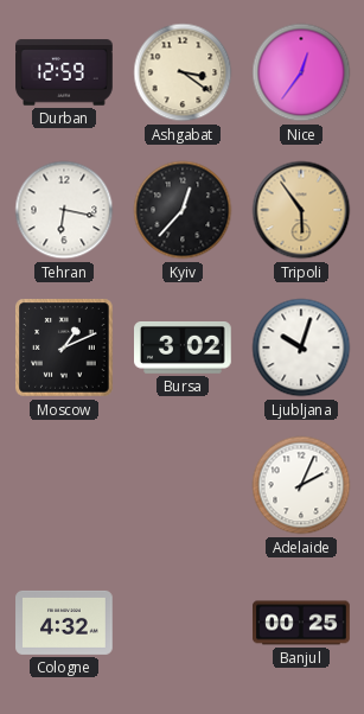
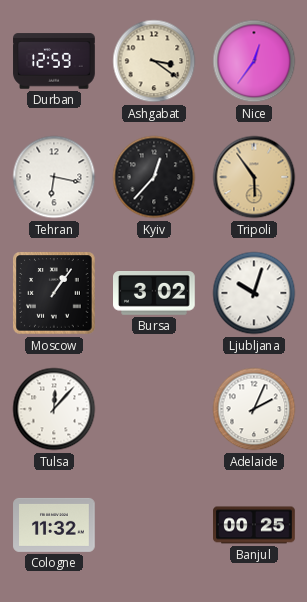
Moscow: 1:11 -> 1:06 (54, 293)
Tulsa: none -> 12:07 (54, 409)
Cologne: 4:32 -> 11:32 (54, 525)
